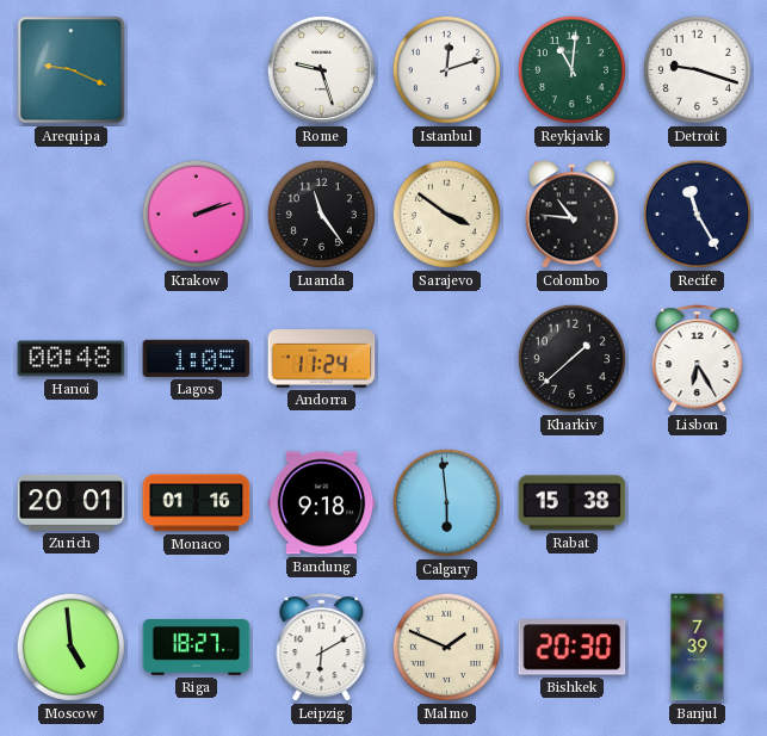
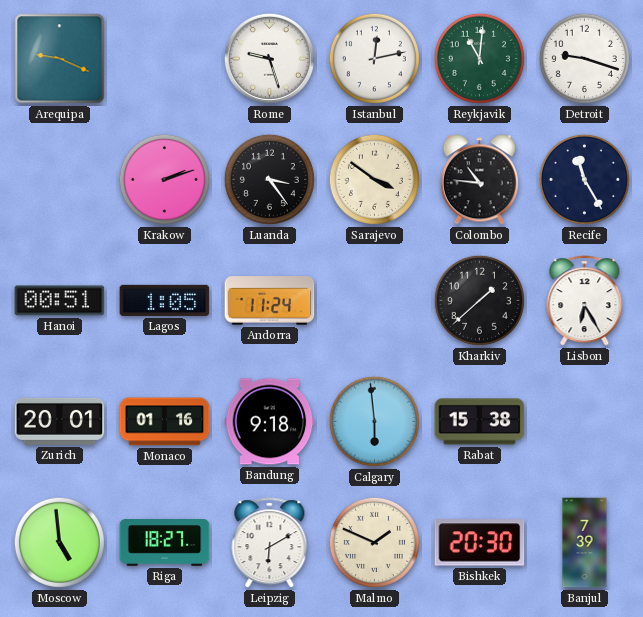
Istanbul: 12:12 -> 12:13 (374, 58)
Luanda: 11:24 -> 3:24 (269, 179)
Hanoi: 00:48 -> 00:51 (60, 301)
